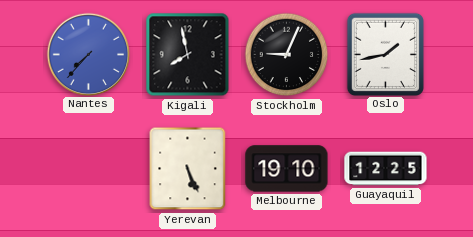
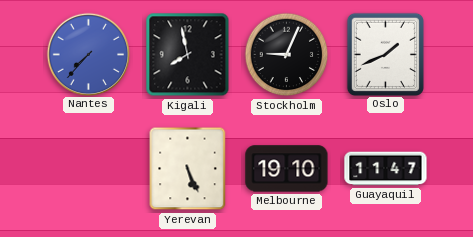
Oslo: 1:43 -> 1:41 (385, 54)
Guayaquil: 12:25 -> 11:47 (386, 169)
